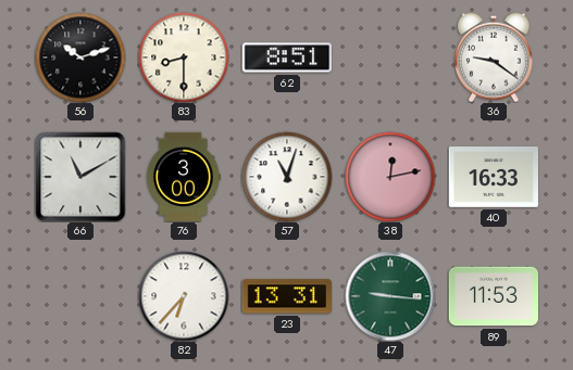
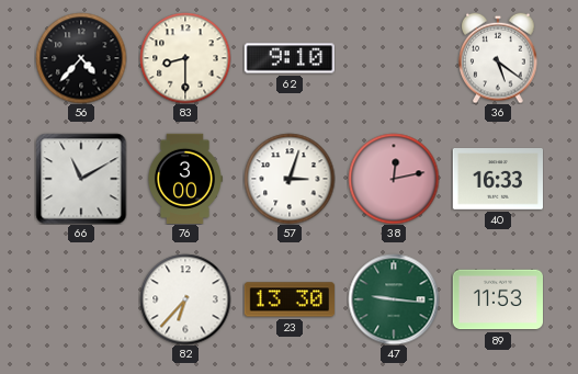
56: 10:12 -> 4:37 (81, 58)
62: 8:51 -> 9:10 (290, 58)
36: 9:21 -> 5:21 (498, 58)
57: 11:03 -> 3:03 (290, 179)
23: 13:31 -> 13:30 (290, 299)
